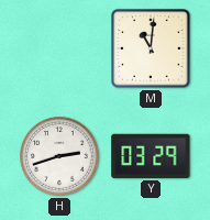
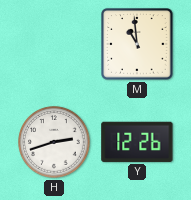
M: 11:01 -> 10:59 (137, 44)
Y: 03:29 -> 12:26 (137, 142)
